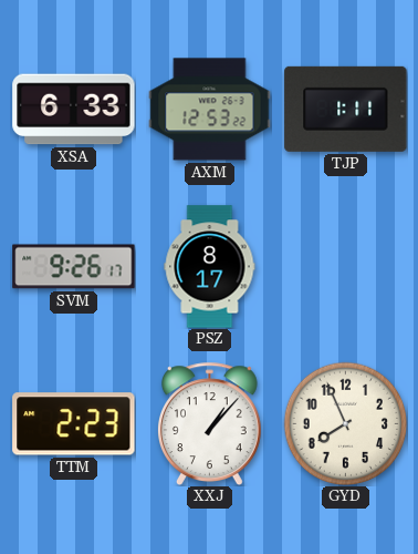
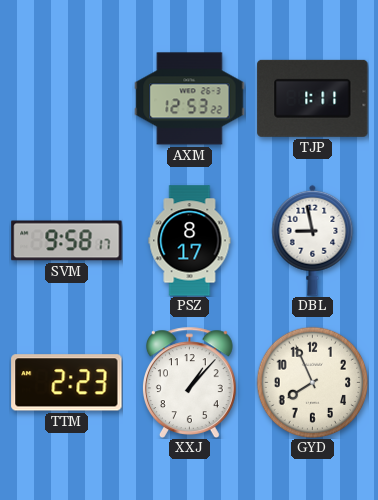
XSA: 6:33 -> none (74, 110)
SVM: 9:26 -> 9:58 (67, 241)
DBL: none -> 8:58 (313, 240)
